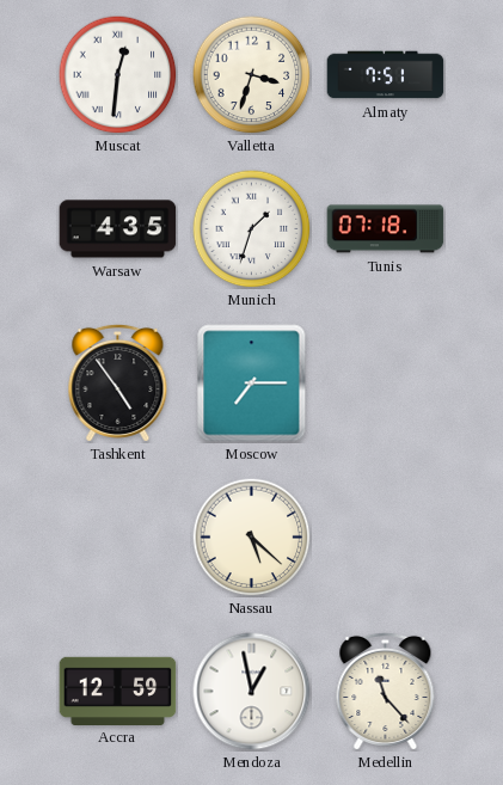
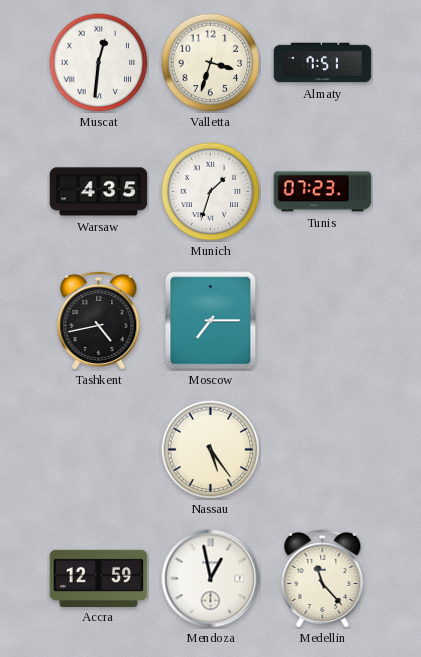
Tunis: 07:18 -> 07:23 (323, 192)
Tashkent: 4:54 -> 4:43 (99, 320)
Nassau: 5:22 -> 5:24 (211, 450)
